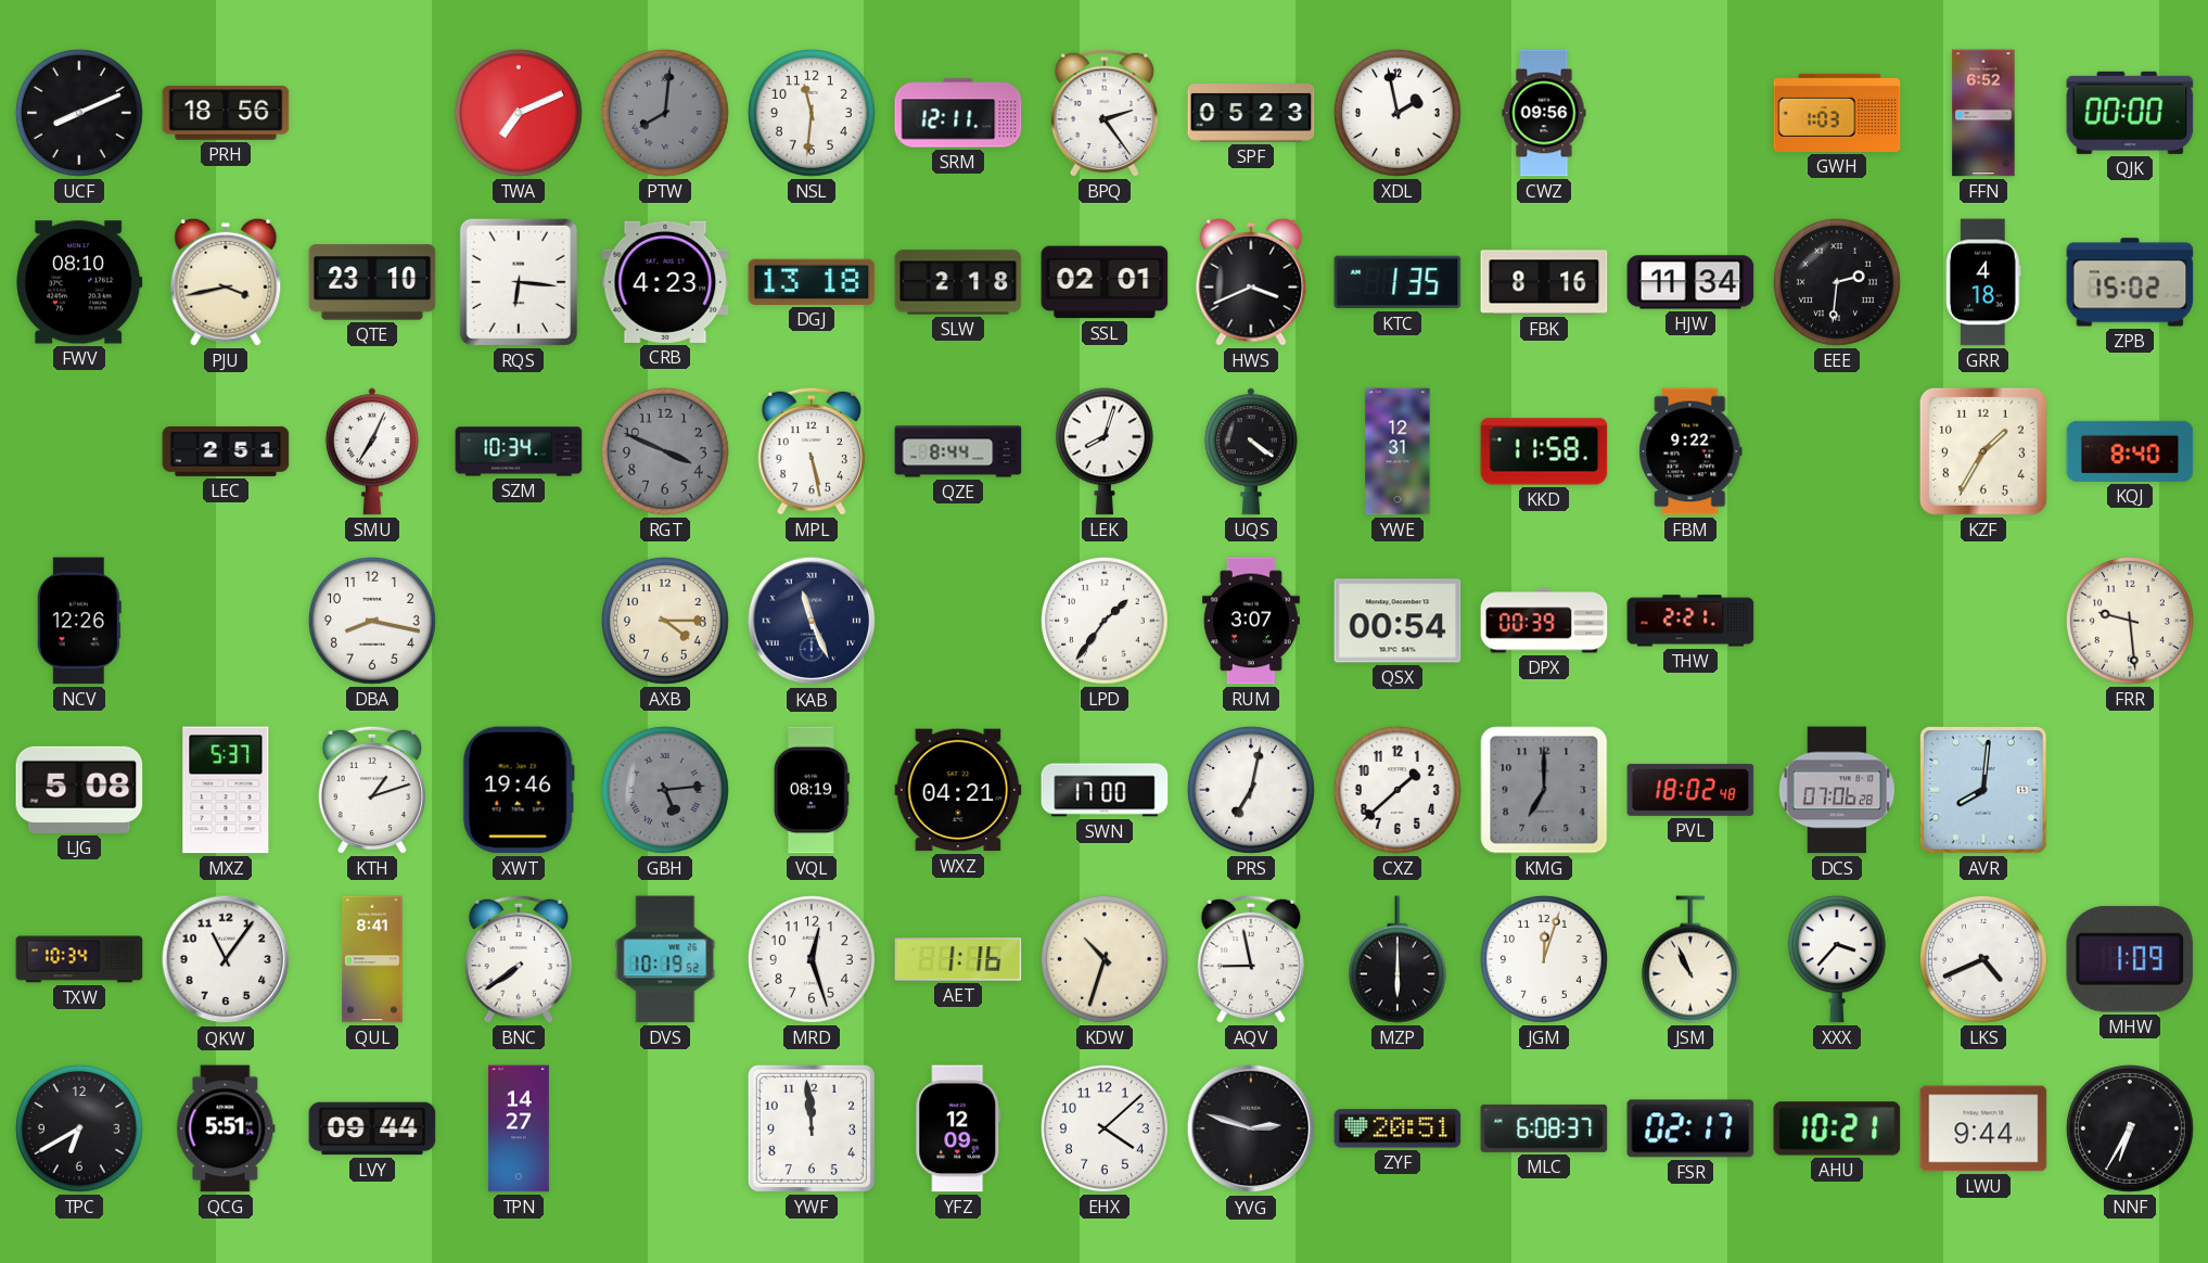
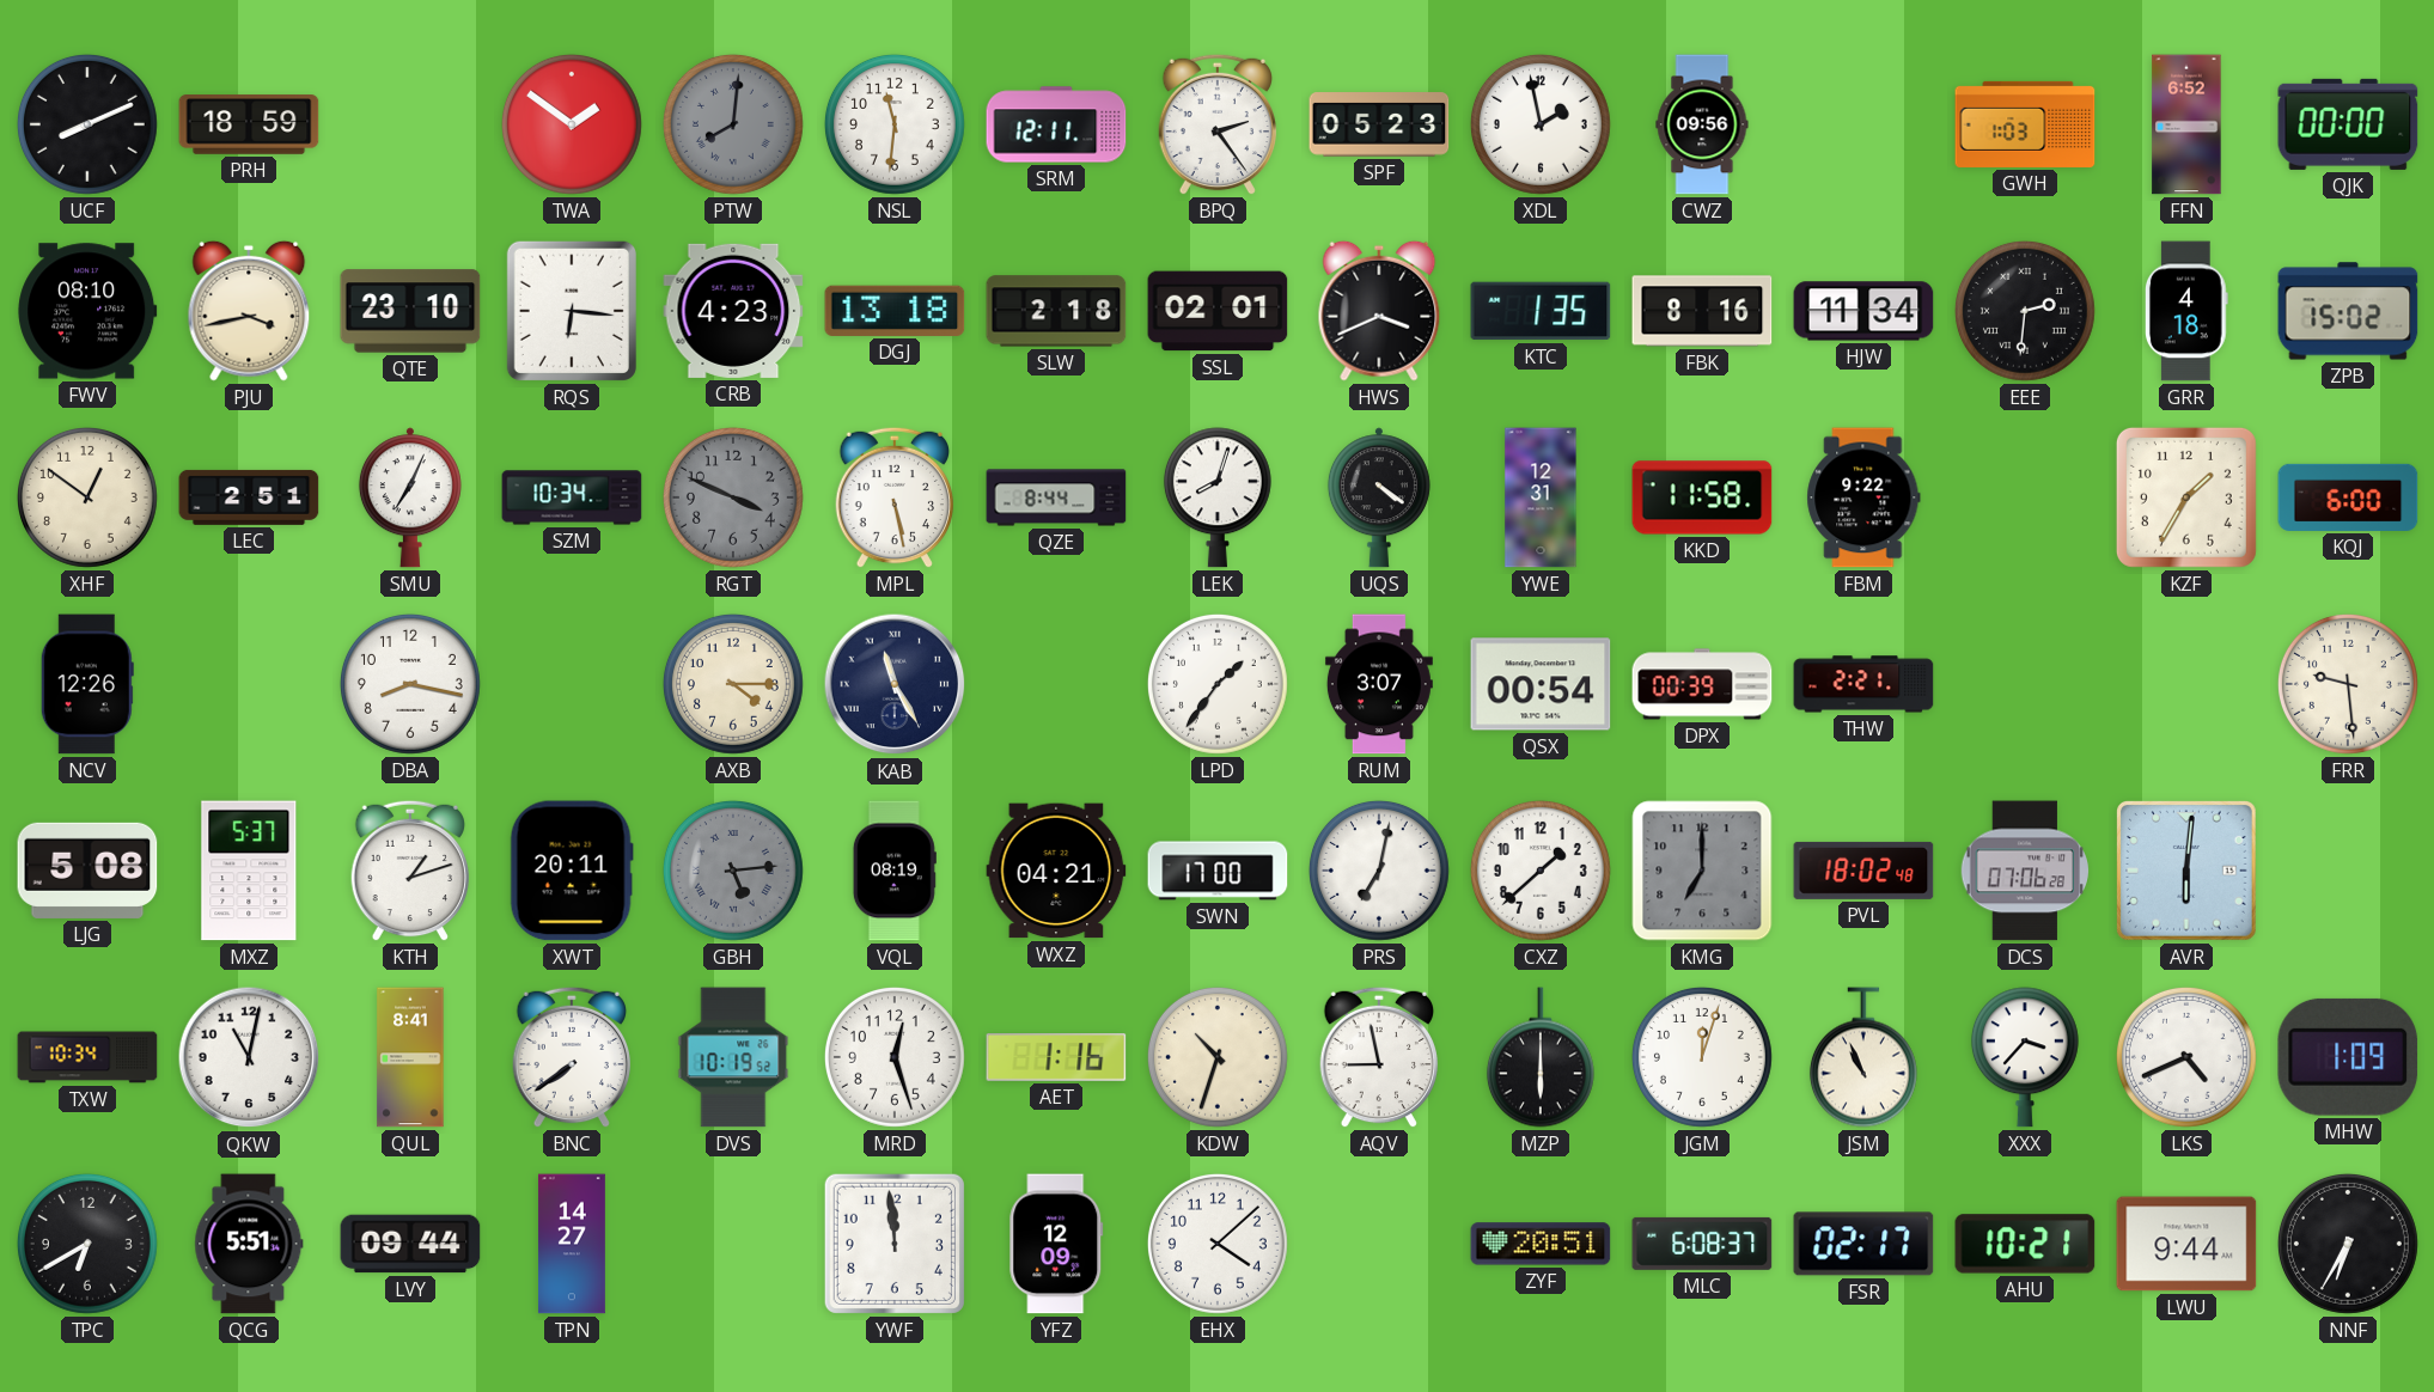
PRH: 18:56 -> 18:59 (249, 124)
TWA: 7:11 -> 1:51 (572, 124)
XHF: none -> 12:51 (87, 497)
KQJ: 8:40 -> 6:00 (2348, 497)
KAB: 11:26 -> 11:25 (895, 684)
XWT: 19:46 -> 20:11 (572, 871)
AVR: 8:01 -> 6:01 (2188, 872)
QKW: 11:06 -> 11:02 (249, 1057)
YVG: 2:48 -> none (1251, 1128)
